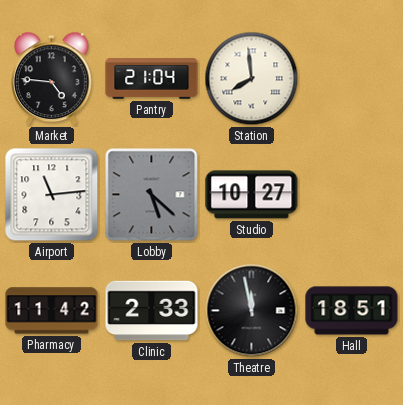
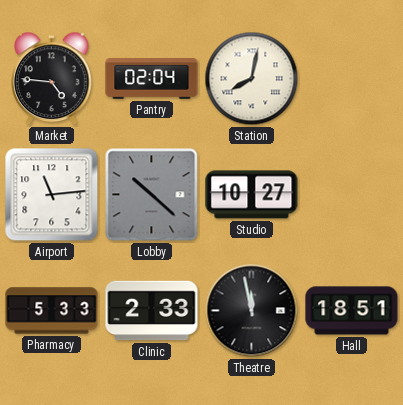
Pantry: 21:04 -> 02:04 (152, 79)
Station: 7:59 -> 8:02 (252, 79)
Lobby: 5:22 -> 10:22 (152, 195)
Pharmacy: 11:42 -> 5:33 (52, 311)
